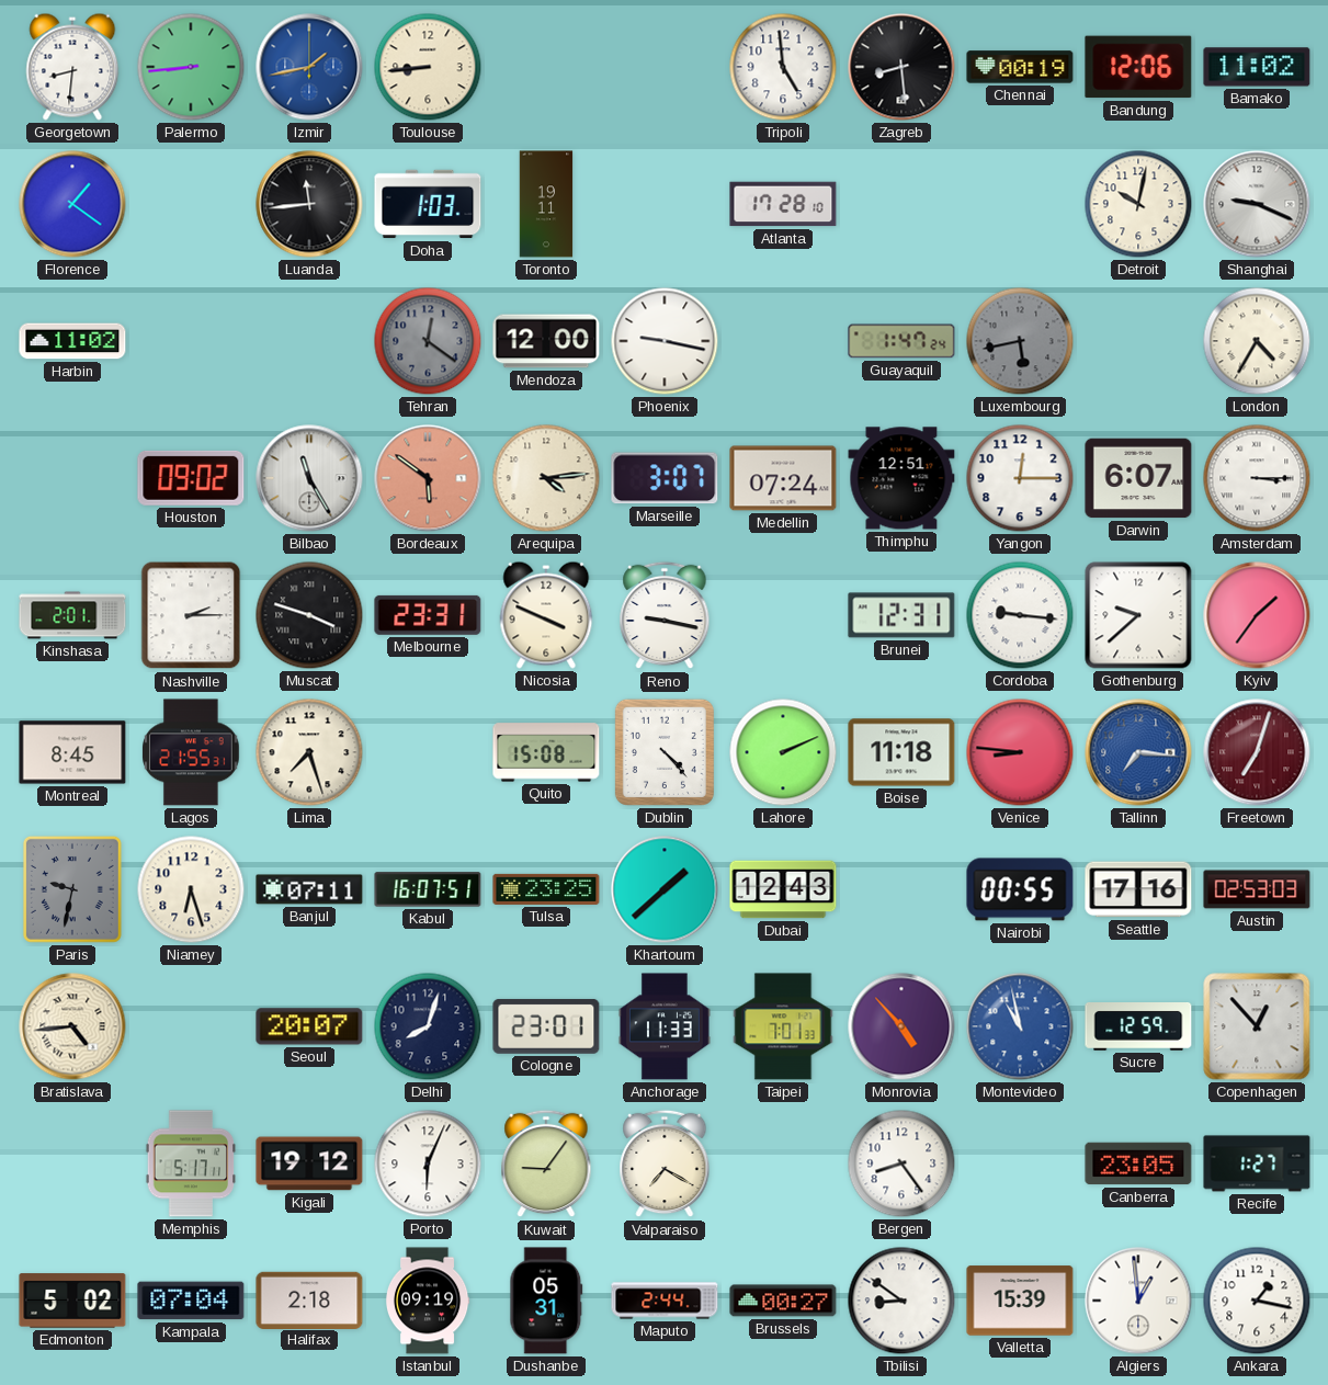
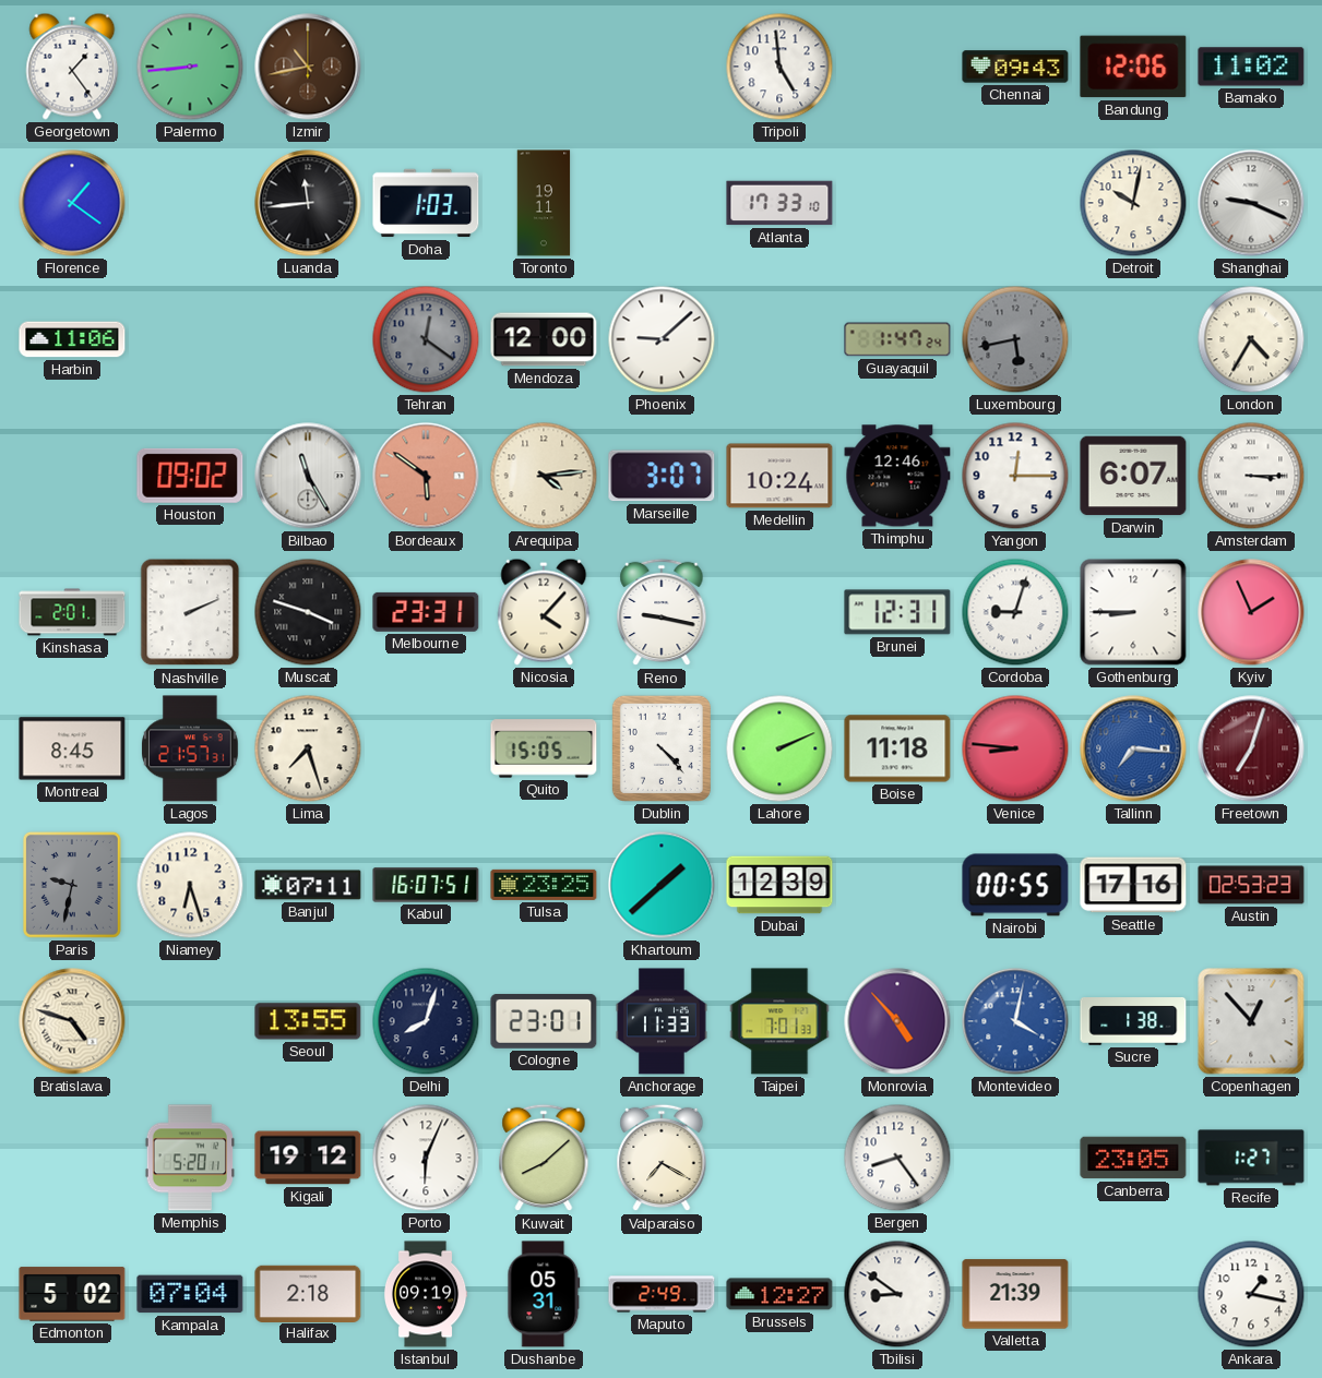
Georgetown: 8:31 -> 1:24 (72, 67)
Izmir: 1:43 -> 10:43 (308, 67)
Izmir dial: blue -> brown (308, 67)
Toulouse: 8:44 -> none (428, 67)
Zagreb: 8:29 -> none (901, 67)
Chennai: 00:19 -> 09:43 (1015, 67)
Atlanta: 17:28 -> 17:33 (779, 203)
Harbin: 11:02 -> 11:06 (72, 339)
Phoenix: 9:17 -> 9:08 (662, 339)
Medellin: 07:24 -> 10:24 (779, 476)
Thimphu: 12:51 -> 12:46 (897, 476)
Nashville: 2:15 -> 2:11 (190, 612)
Nicosia: 3:49 -> 4:07 (544, 612)
Cordoba: 9:16 -> 9:03 (1015, 612)
Gothenburg: 9:38 -> 8:45 (1133, 612)
Kyiv: 1:36 -> 1:56 (1251, 612)
Lagos: 21:55 -> 21:57 (191, 748)
Quito: 15:08 -> 15:05 (544, 748)
Dubai: 12:43 -> 12:39 (779, 885)
Austin: 02:53:03 -> 02:53:23 (1251, 885)
Bratislava: 4:44 -> 4:48 (72, 1021)
Seoul: 20:07 -> 13:55 (308, 1021)
Montevideo: 10:58 -> 4:02 (1015, 1021)
Sucre: 12:59 -> 1:38 (1133, 1022)
Memphis: 5:17 -> 5:20 (190, 1158)
Kuwait: 9:06 -> 8:08 (544, 1158)
Maputo: 2:44 -> 2:49 (662, 1294)
Brussels: 00:27 -> 12:27 (779, 1294)
Valletta: 15:39 -> 21:39 (1015, 1294)
Algiers: 12:59 -> none (1138, 1301)
